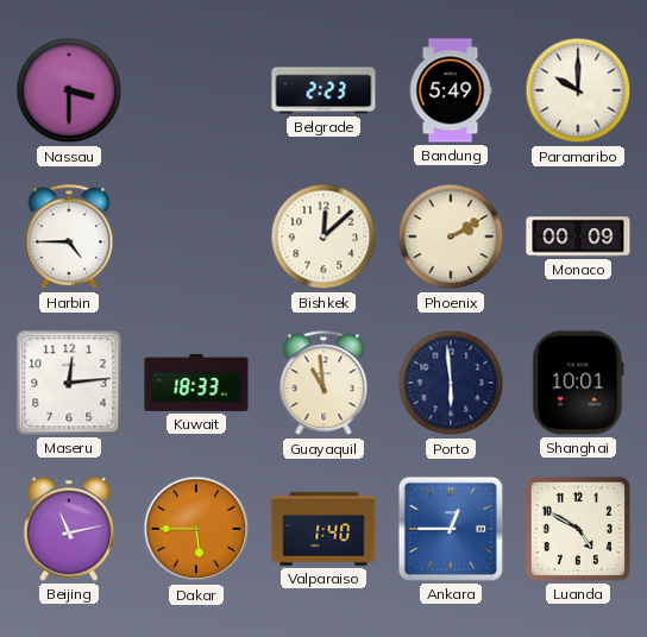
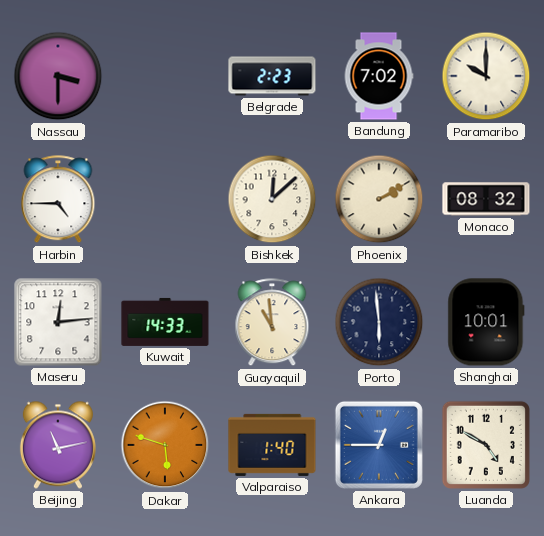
Bandung: 5:49 -> 7:02 (379, 76)
Monaco: 00:09 -> 08:32 (486, 199)
Kuwait: 18:33 -> 14:33 (165, 322)
Dakar: 5:45 -> 5:48 (165, 445)
